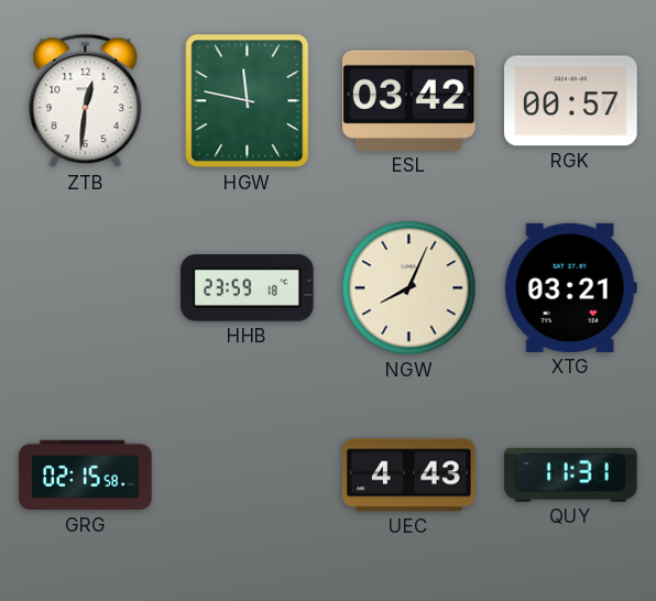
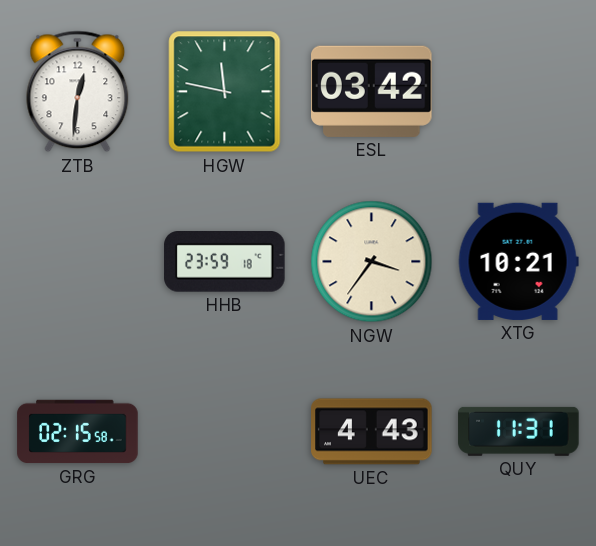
RGK: 00:57 -> none (571, 101)
NGW: 8:04 -> 3:36 (372, 262)
XTG: 03:21 -> 10:21 (518, 261)
